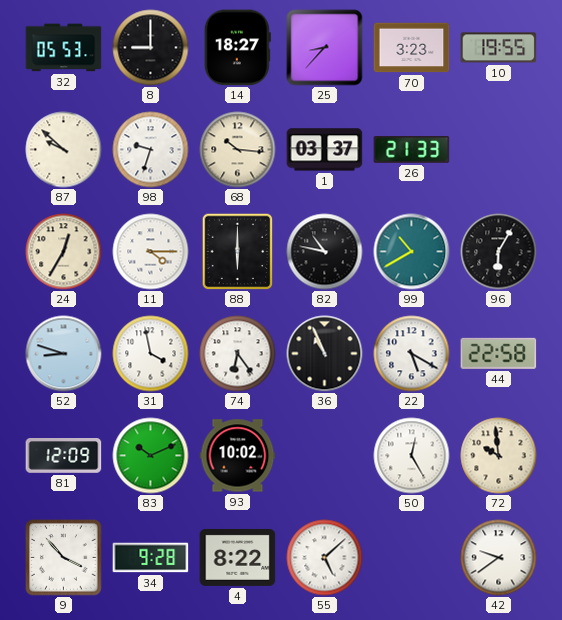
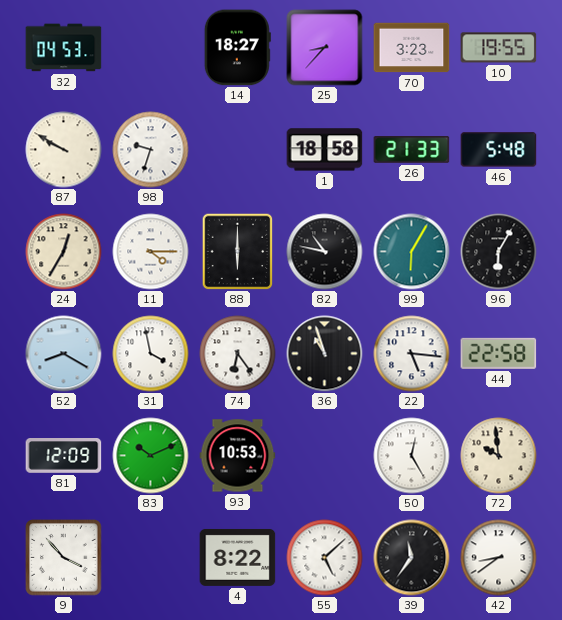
32: 05:53 -> 04:53 (64, 48)
8: 9:00 -> none (151, 48)
87: 9:52 -> 9:50 (64, 150)
68: 10:16 -> none (238, 150)
1: 03:37 -> 18:58 (325, 150)
46: none -> 5:48 (499, 150)
99: 10:40 -> 6:05 (412, 252)
52: 8:48 -> 8:20 (64, 354)
36: 10:56 -> 10:57 (325, 354)
22: 5:20 -> 5:16 (412, 354)
93: 10:02 -> 10:53 (238, 456)
34: 9:28 -> none (151, 558)
39: none -> 11:36 (412, 558)
42: 9:39 -> 8:39 (499, 558)
